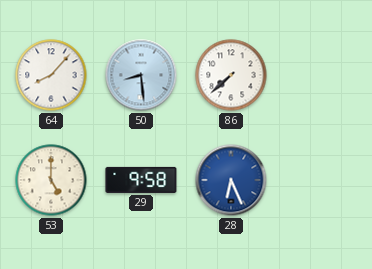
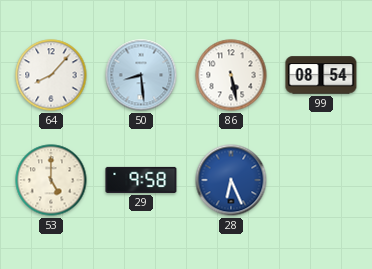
86: 7:38 -> 5:28 (231, 75)
99: none -> 08:54 (321, 75)
